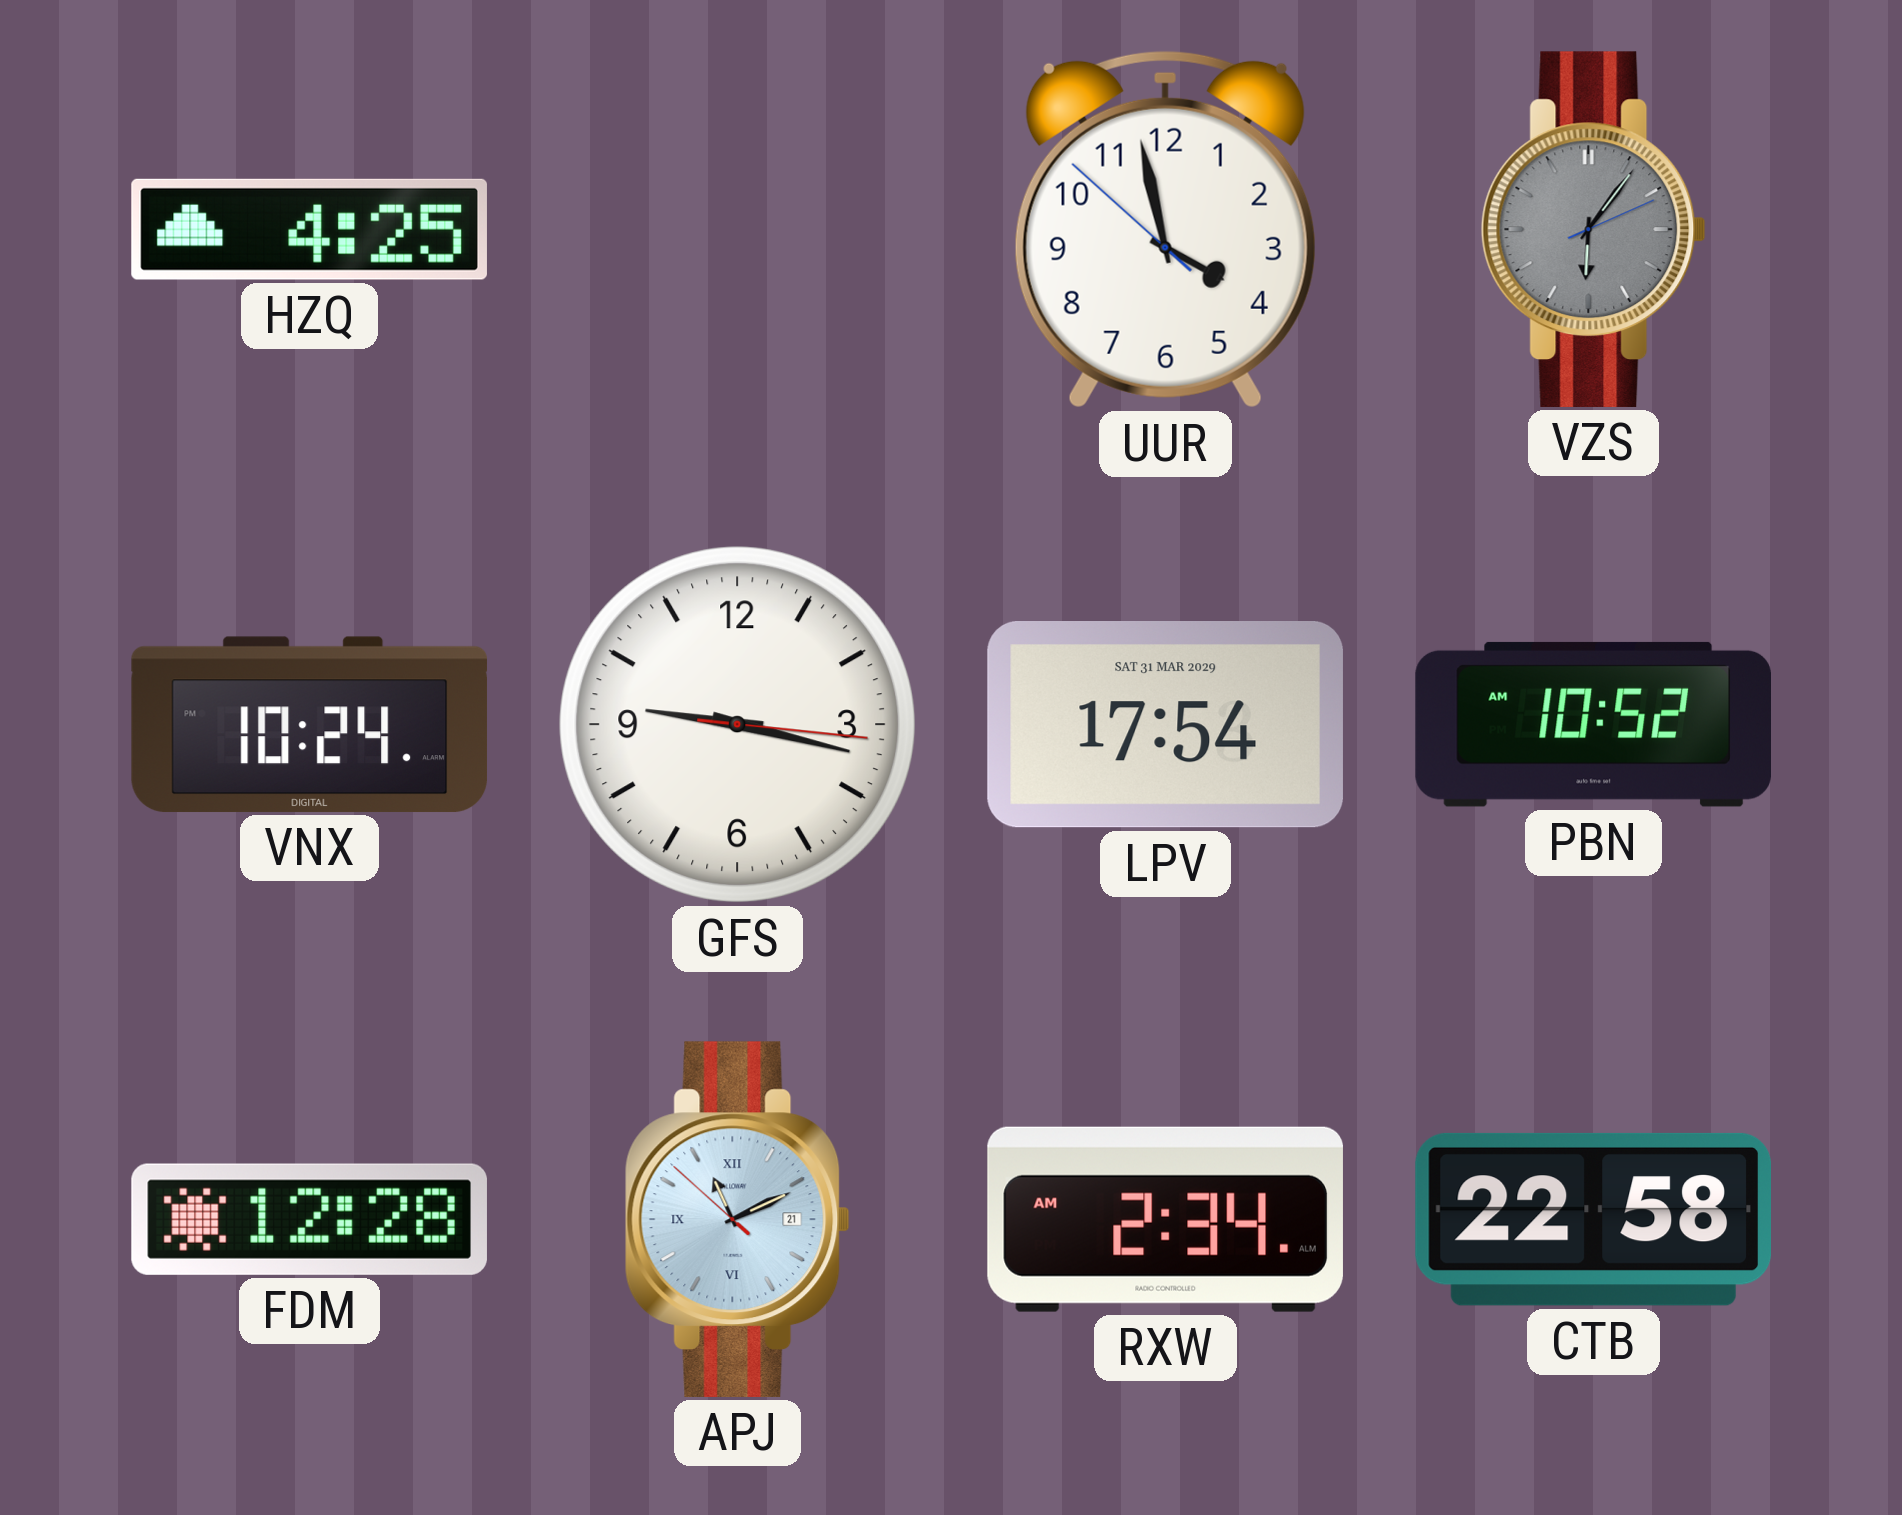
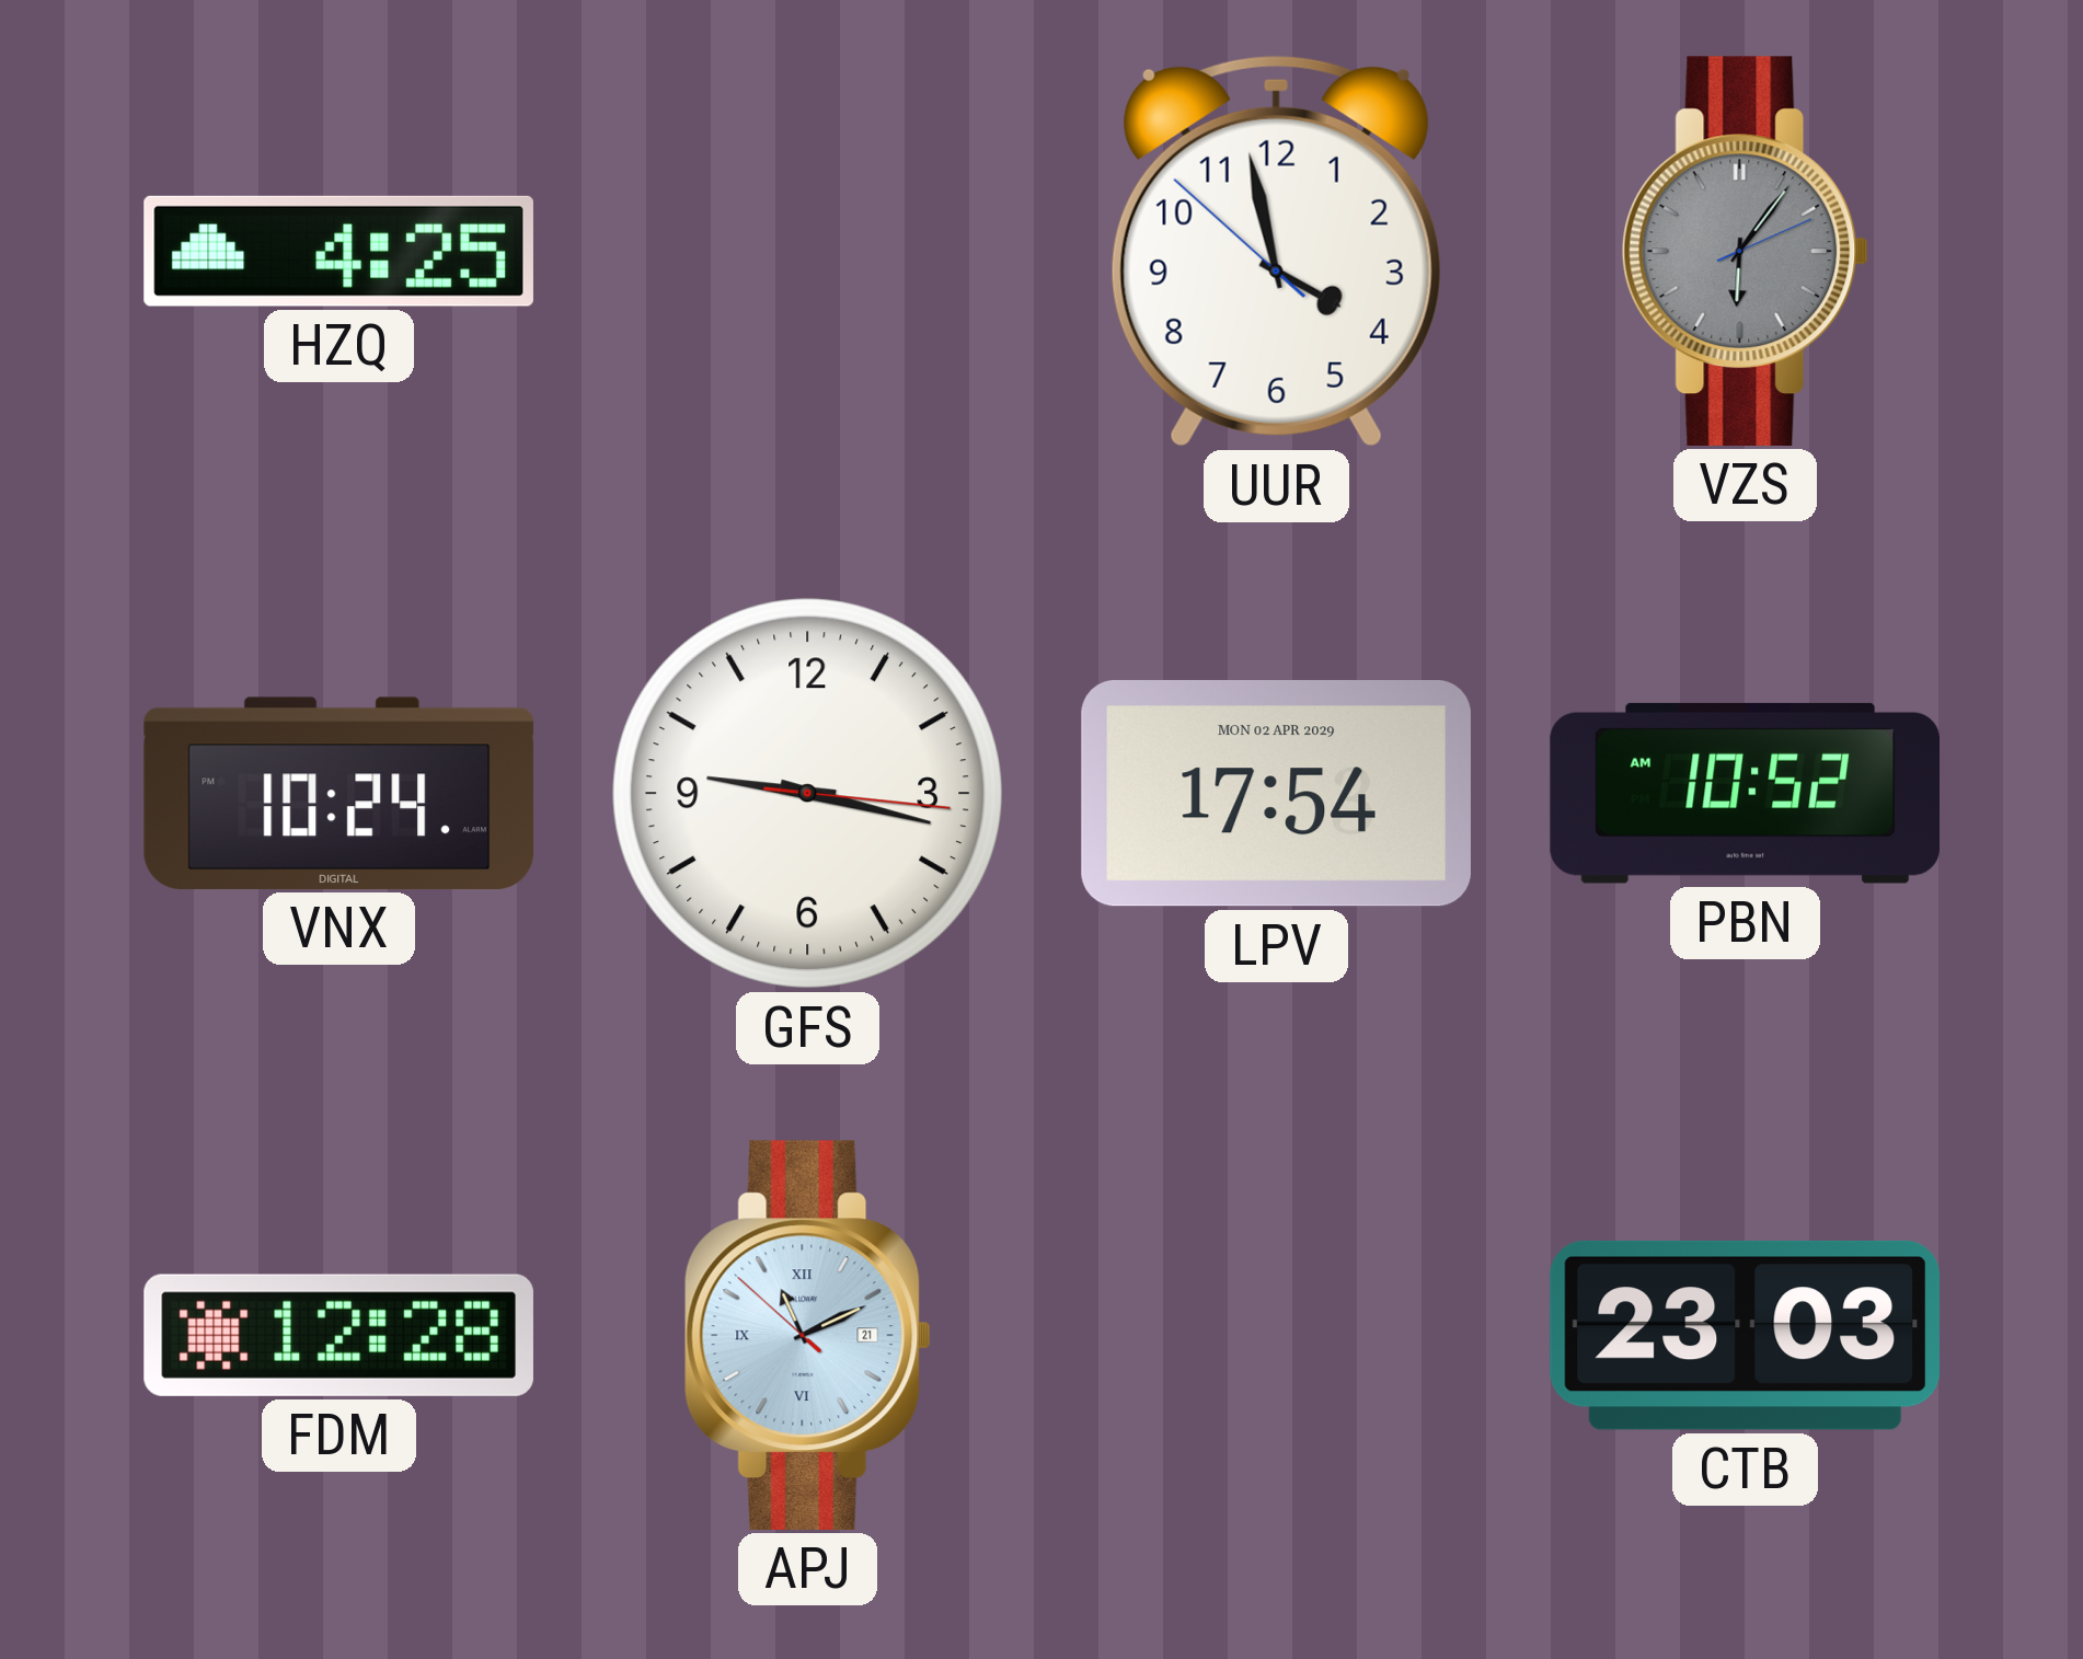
LPV date: SAT 31 MAR 2029 -> MON 02 APR 2029 (1276, 794)
RXW: 2:34 -> none (1165, 1219)
CTB: 22:58 -> 23:03 (1745, 1335)
